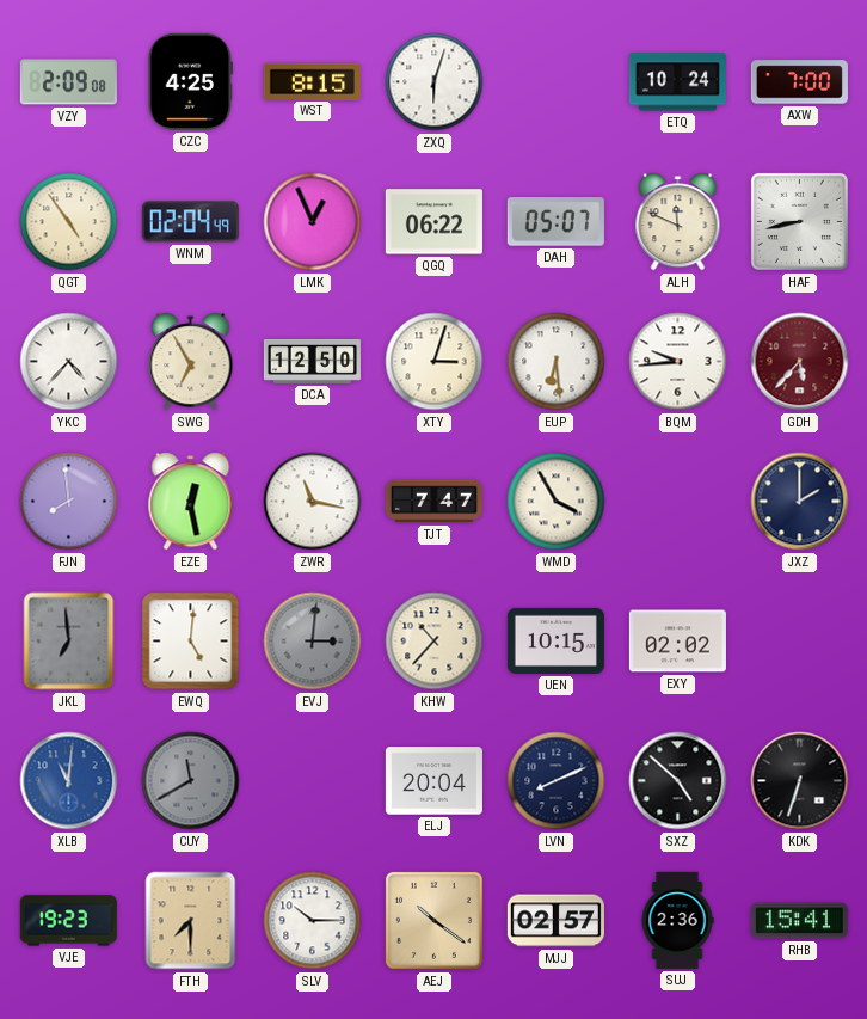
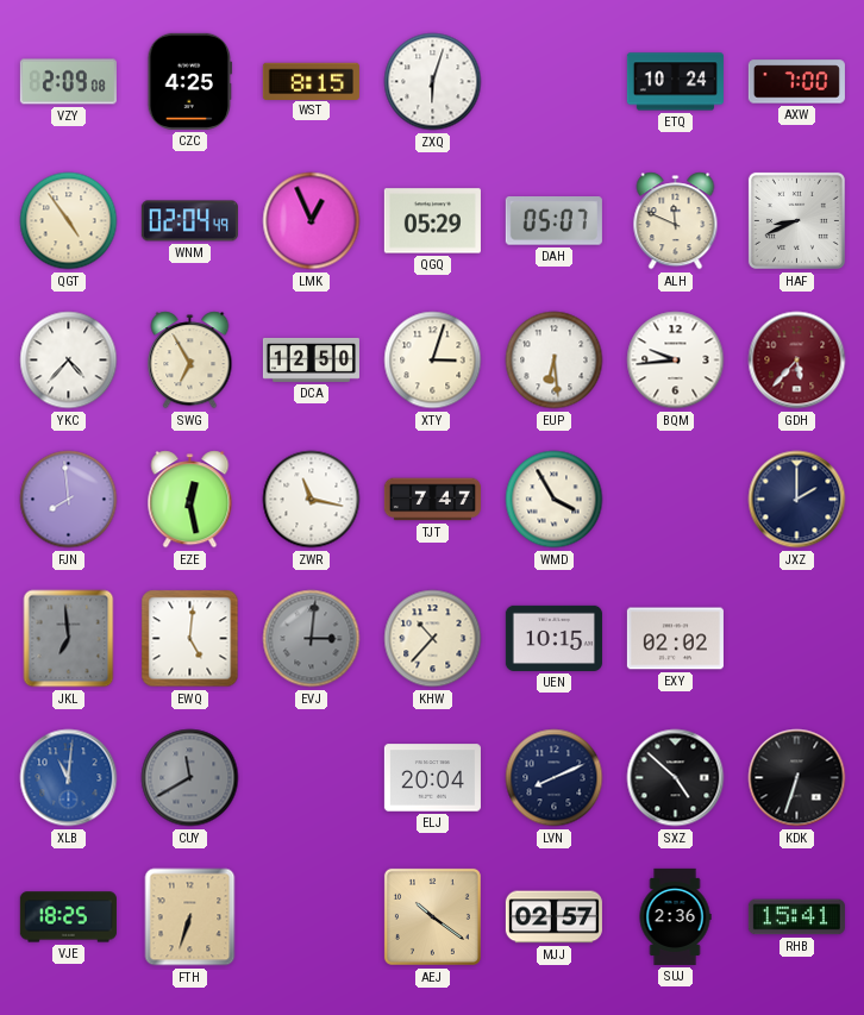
QGQ: 06:22 -> 05:29 (432, 221)
HAF: 8:43 -> 8:41 (796, 220)
VJE: 19:23 -> 18:25 (68, 917)
FTH: 7:30 -> 6:33 (190, 917)
SLV: 10:15 -> none (313, 921)
